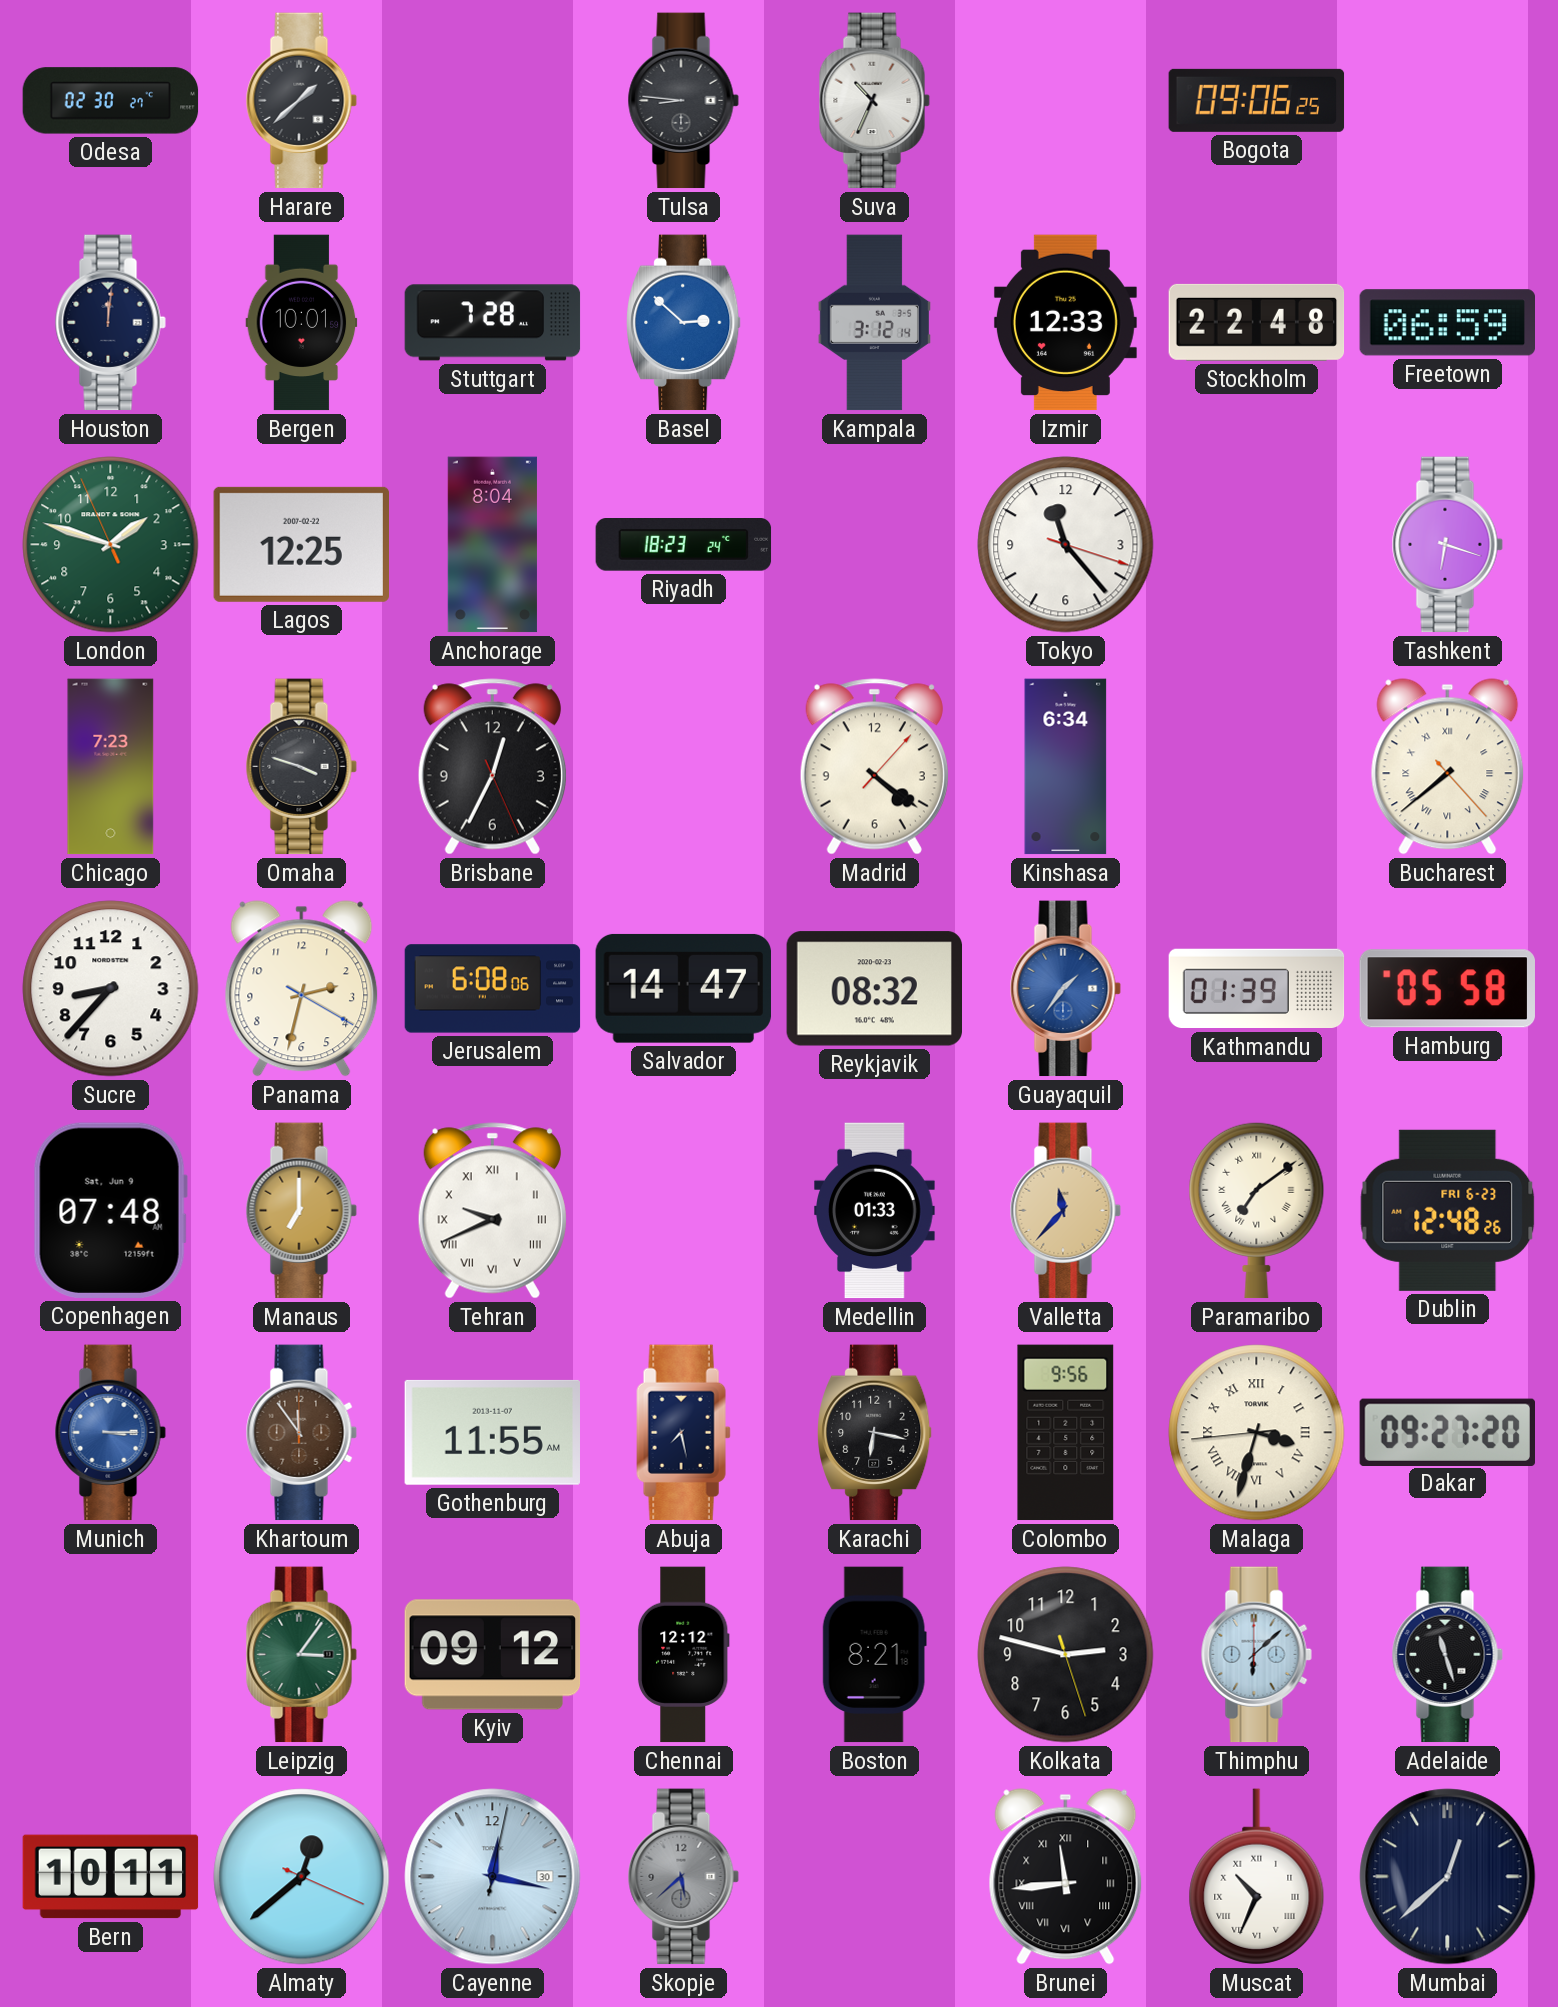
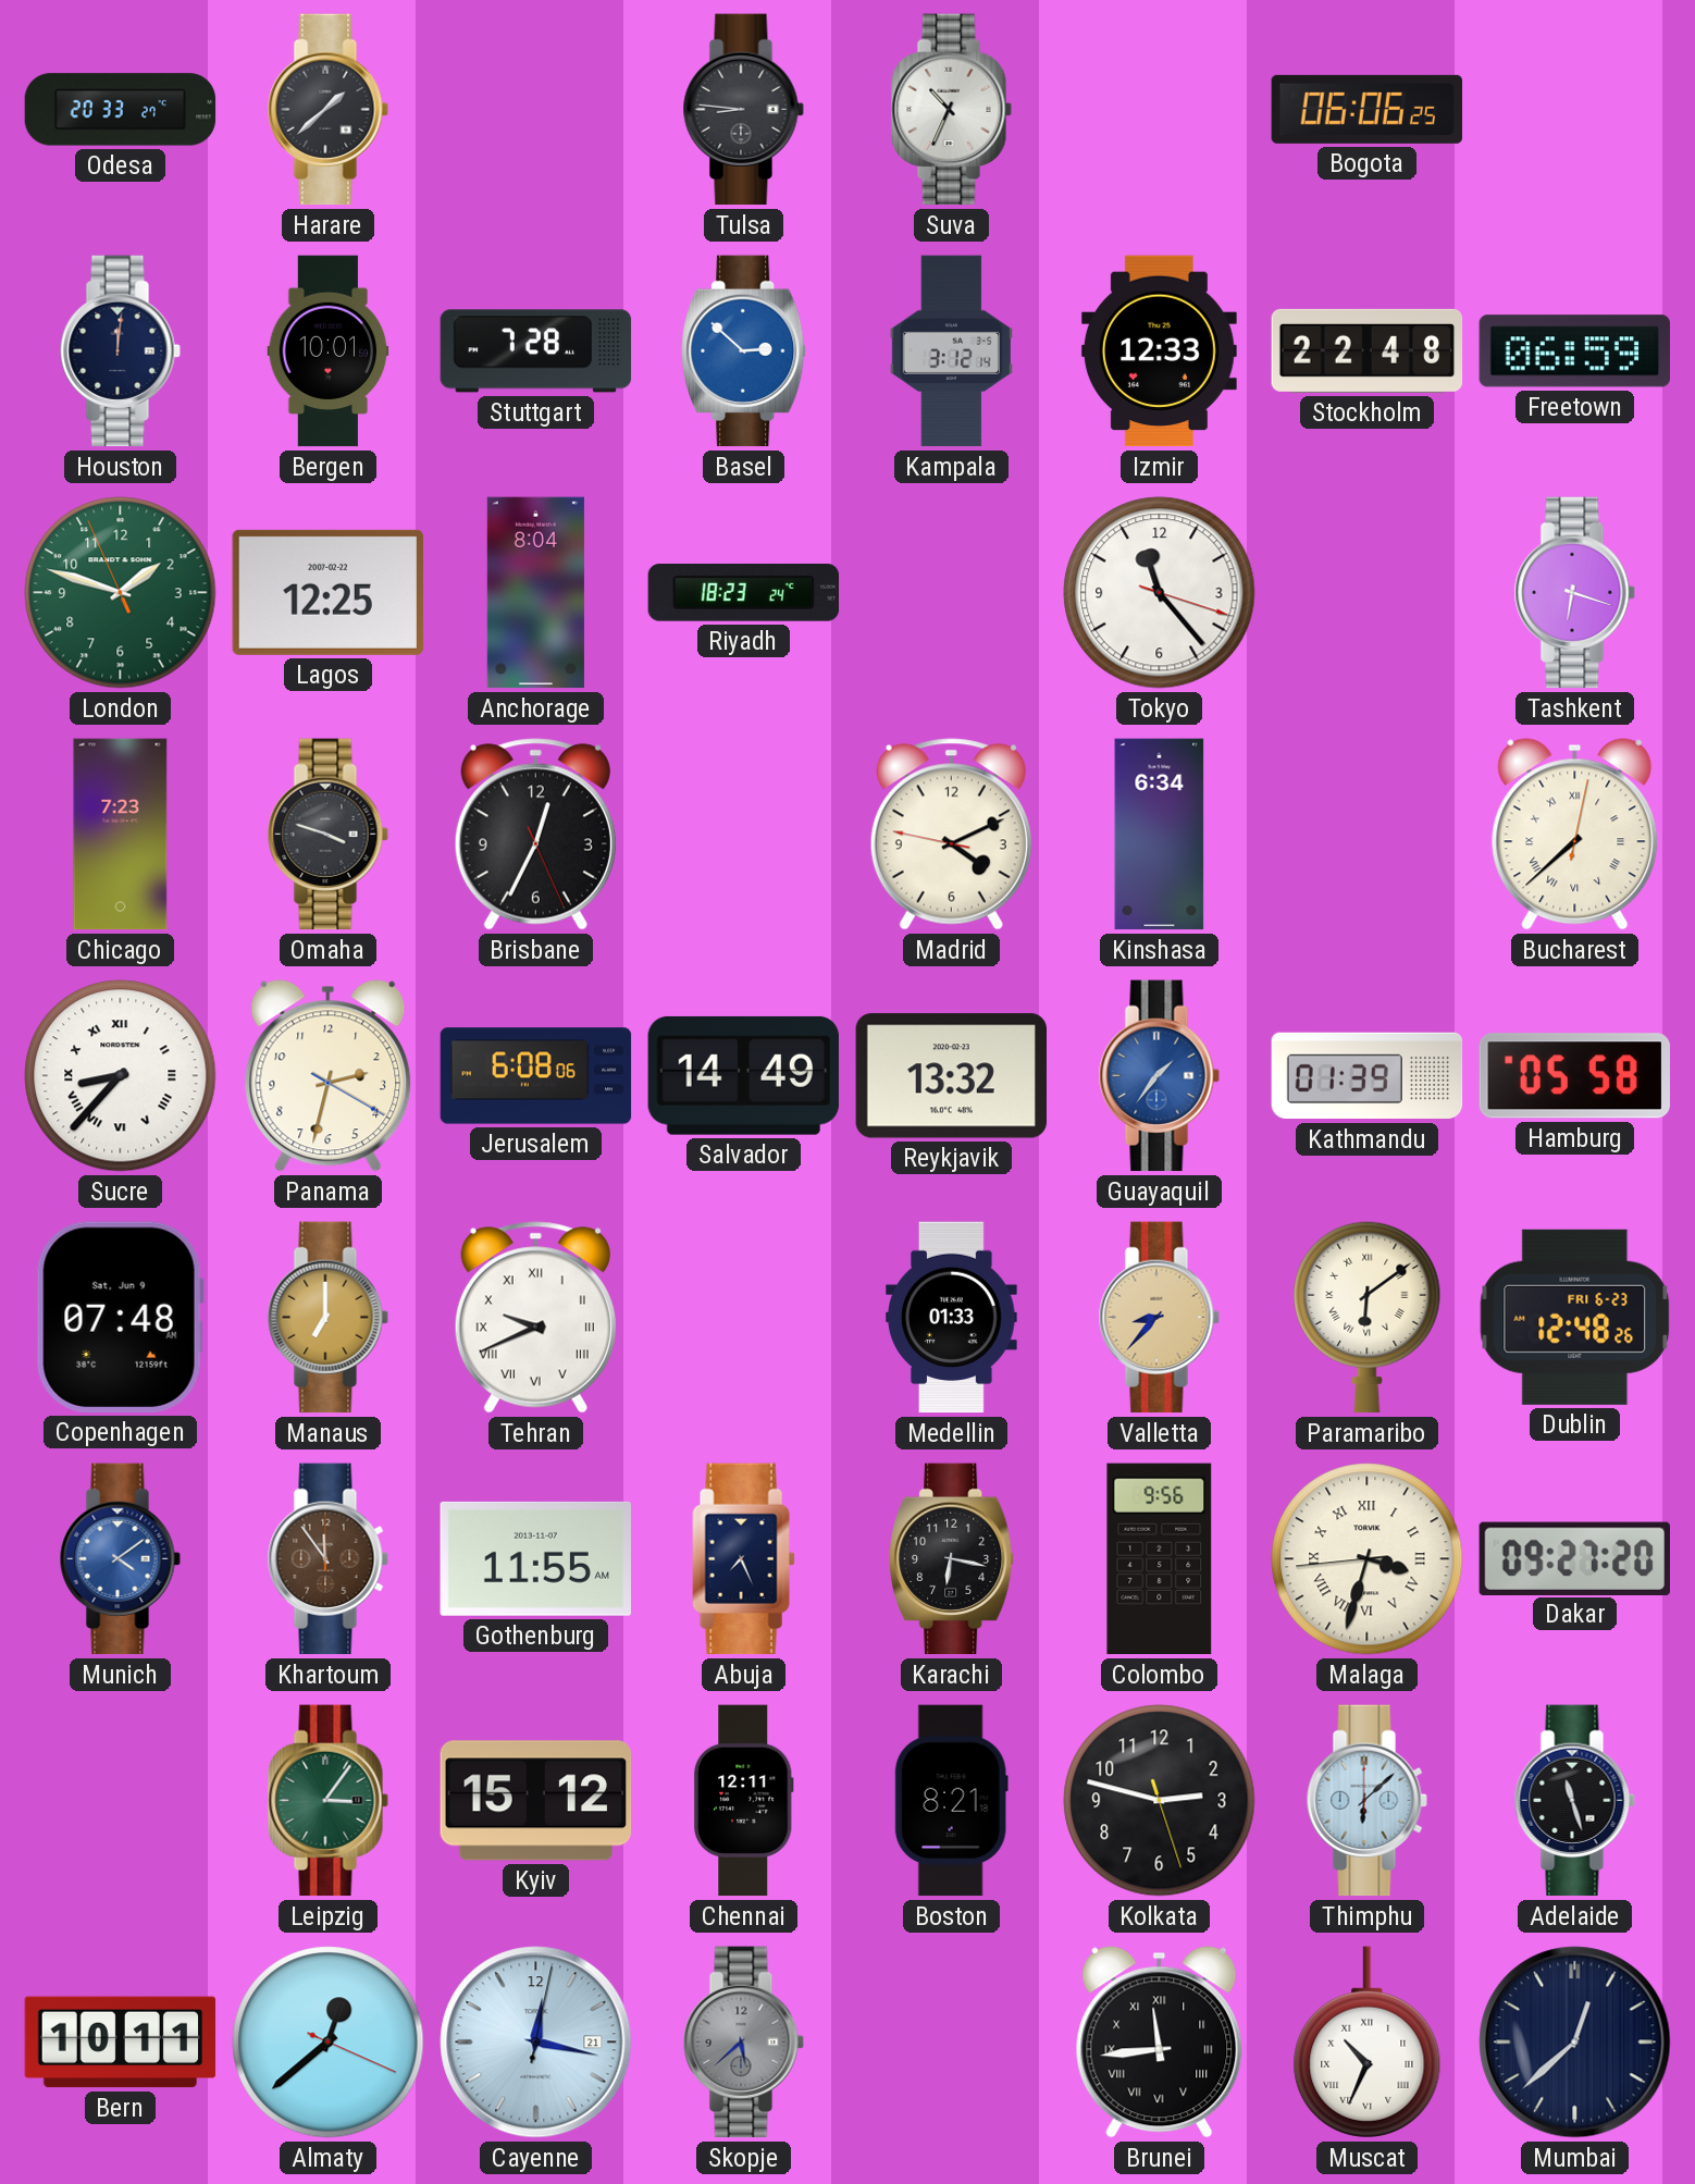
Odesa: 02:30 -> 20:33 (121, 110)
Bogota: 09:06 -> 06:06 (1368, 109)
Madrid: 4:21 -> 4:10 (951, 835)
Bucharest: 7:38:23 -> 7:38:02 (1575, 835)
Sucre numerals: Arabic -> Roman (121, 1076)
Salvador: 14:47 -> 14:49 (743, 1075)
Reykjavik: 08:32 -> 13:32 (951, 1076)
Valletta: 11:37 -> 8:37 (1159, 1318)
Paramaribo: 7:09 -> 6:09 (1368, 1317)
Munich: 3:15 -> 4:09 (120, 1559)
Abuja: 7:28 -> 7:26 (744, 1559)
Kyiv: 09:12 -> 15:12 (536, 1801)
Chennai: 12:12 -> 12:11 (743, 1801)
Cayenne date: 30 -> 21 (536, 2043)
